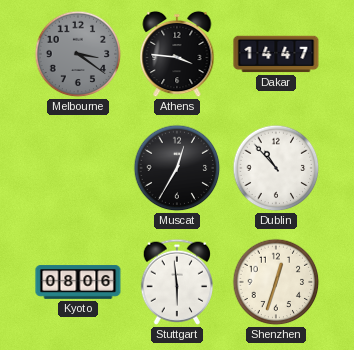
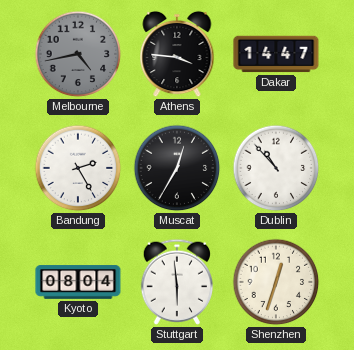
Melbourne: 3:21 -> 4:43 (78, 54)
Bandung: none -> 2:25 (78, 168)
Kyoto: 08:06 -> 08:04 (78, 282)
